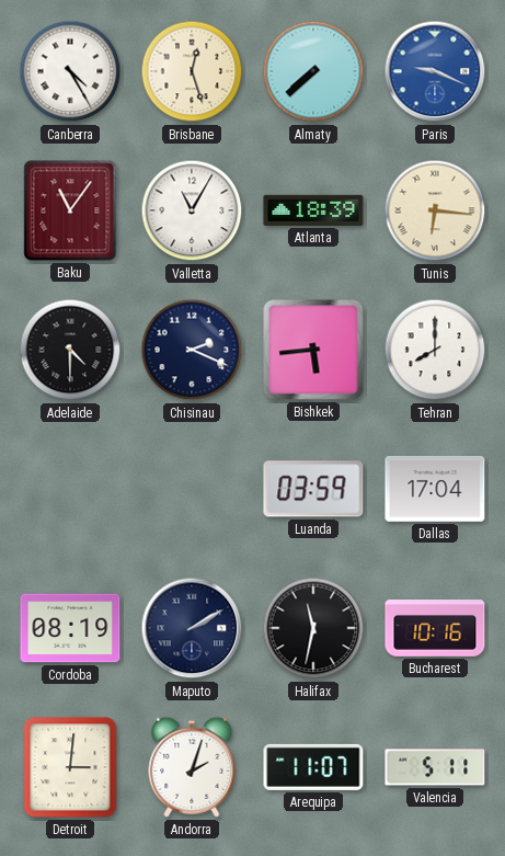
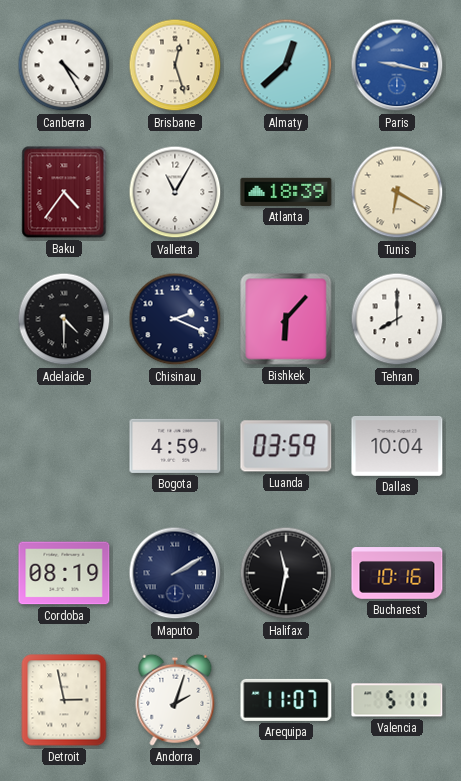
Almaty: 7:38 -> 12:38 (286, 65)
Paris: 9:19 -> 9:17 (397, 65)
Baku: 11:06 -> 4:36 (64, 192)
Tunis: 6:16 -> 6:20 (397, 192)
Bishkek: 5:44 -> 6:07 (286, 319)
Bogota: none -> 4:59 (175, 446)
Dallas: 17:04 -> 10:04 (397, 446)
Detroit: 3:01 -> 2:58 (64, 700)
